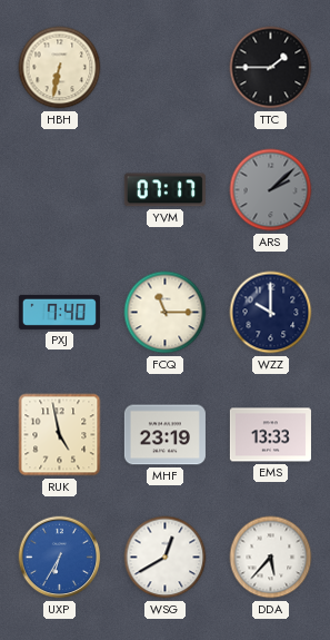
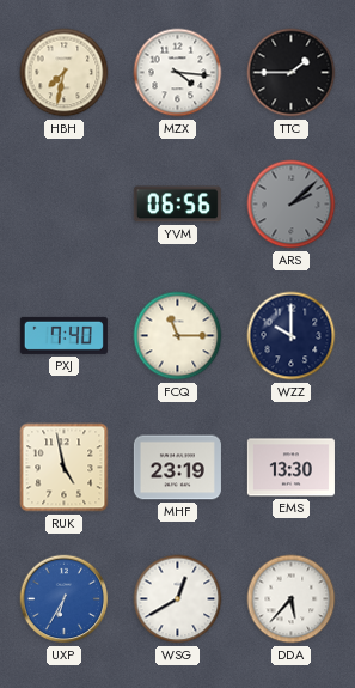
HBH: 6:32 -> 7:32 (65, 73)
MZX: none -> 4:16 (178, 73)
YVM: 07:17 -> 06:56 (177, 205)
EMS: 13:33 -> 13:30 (290, 468)
